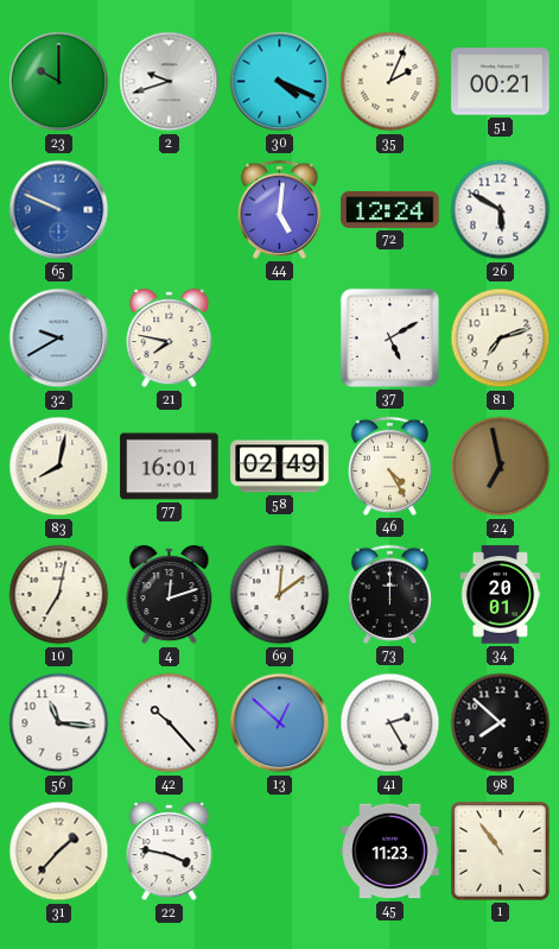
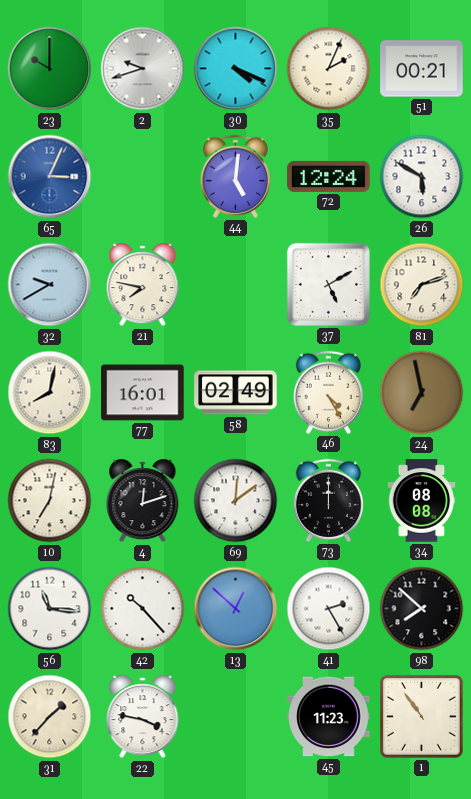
65: 9:49 -> 3:04 (50, 177)
34: 20:01 -> 08:08 (422, 501)
